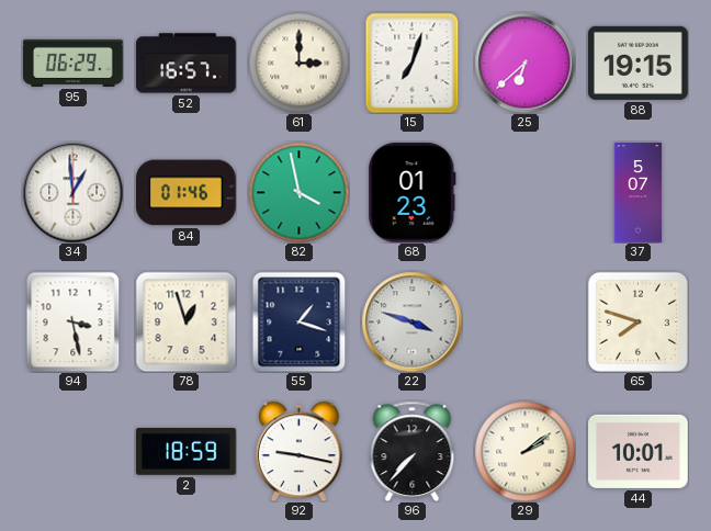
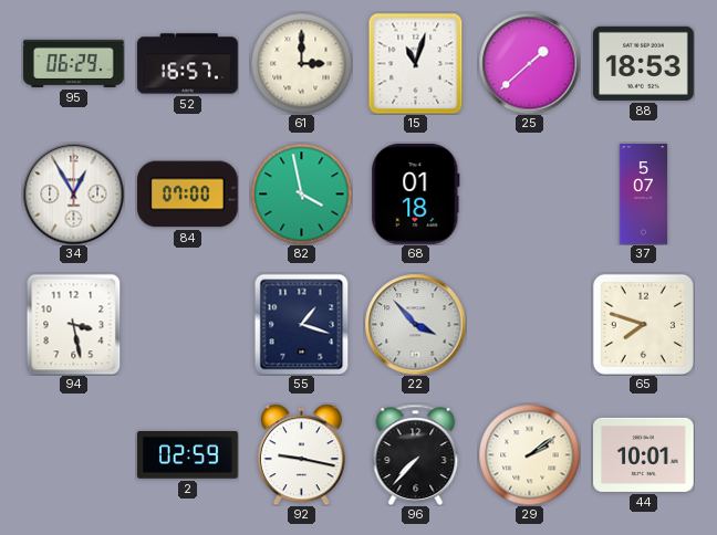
15: 7:03 -> 11:03 (416, 63)
25: 6:38 -> 1:38 (529, 63)
88: 19:15 -> 18:53 (644, 63)
34: 12:59 -> 12:55 (73, 193)
84: 01:46 -> 07:00 (188, 195)
68: 01:23 -> 01:18 (416, 195)
78: 12:57 -> none (185, 321)
22: 3:48 -> 3:53 (415, 324)
2: 18:59 -> 02:59 (188, 455)
